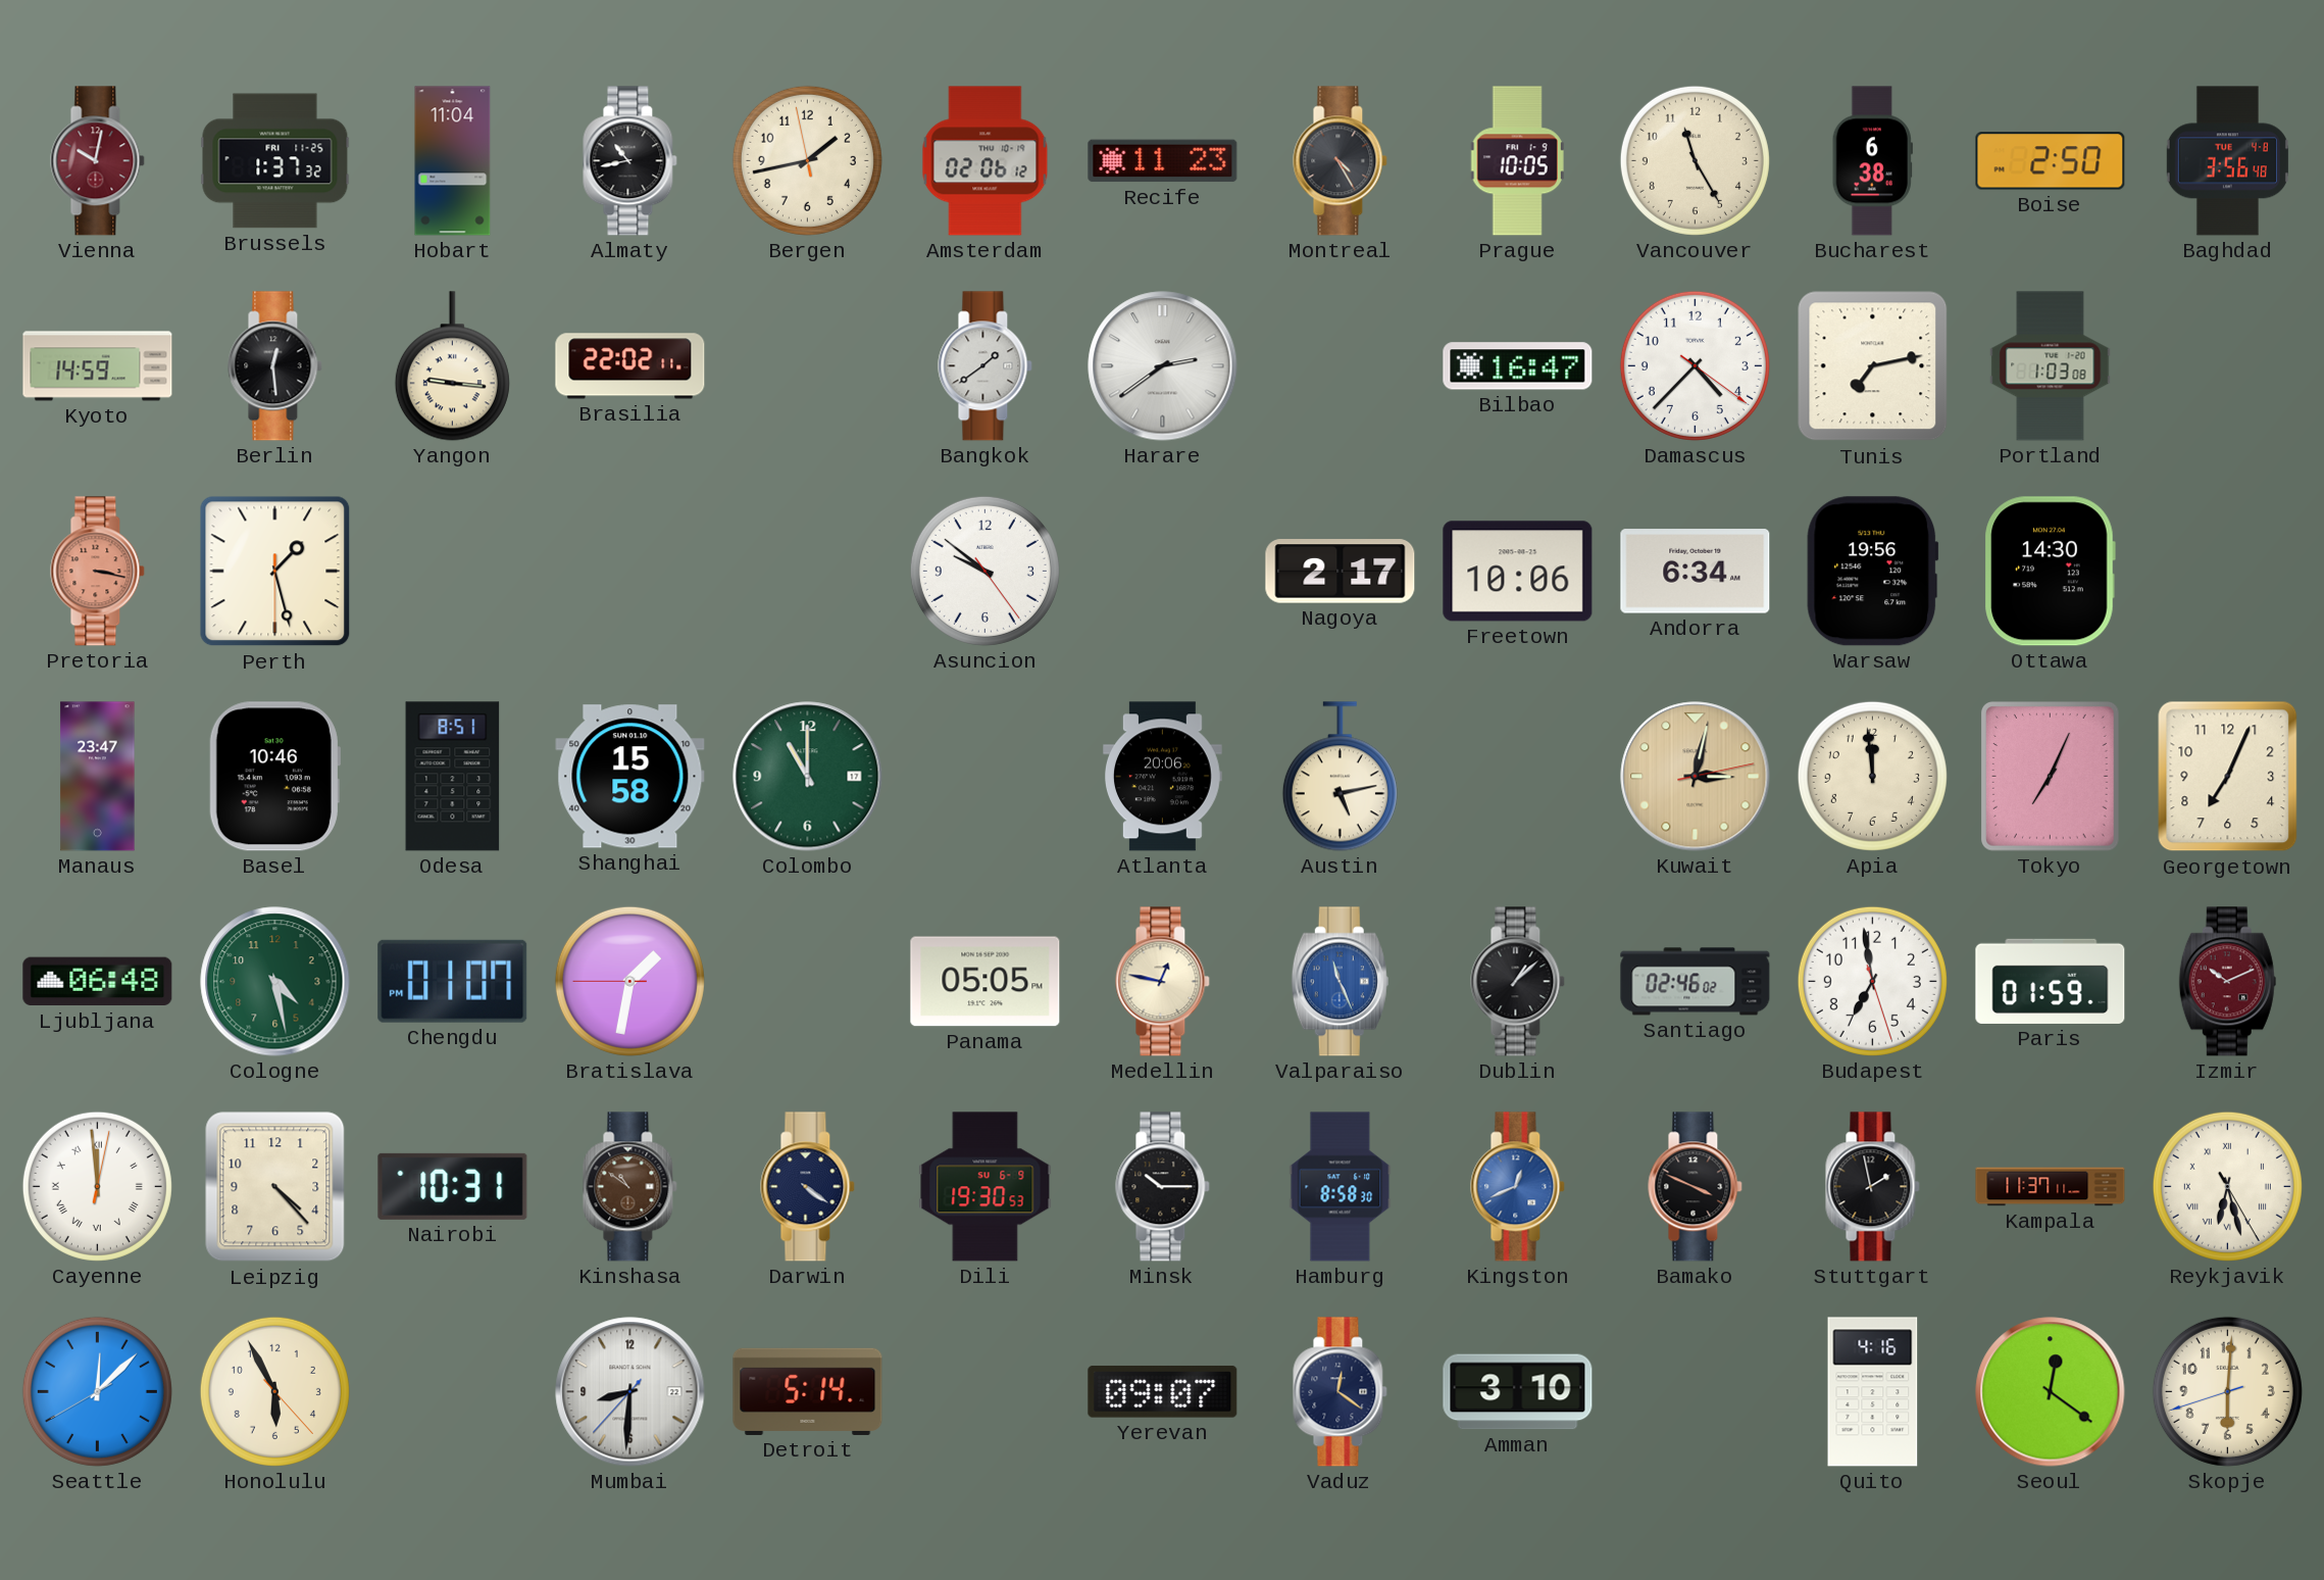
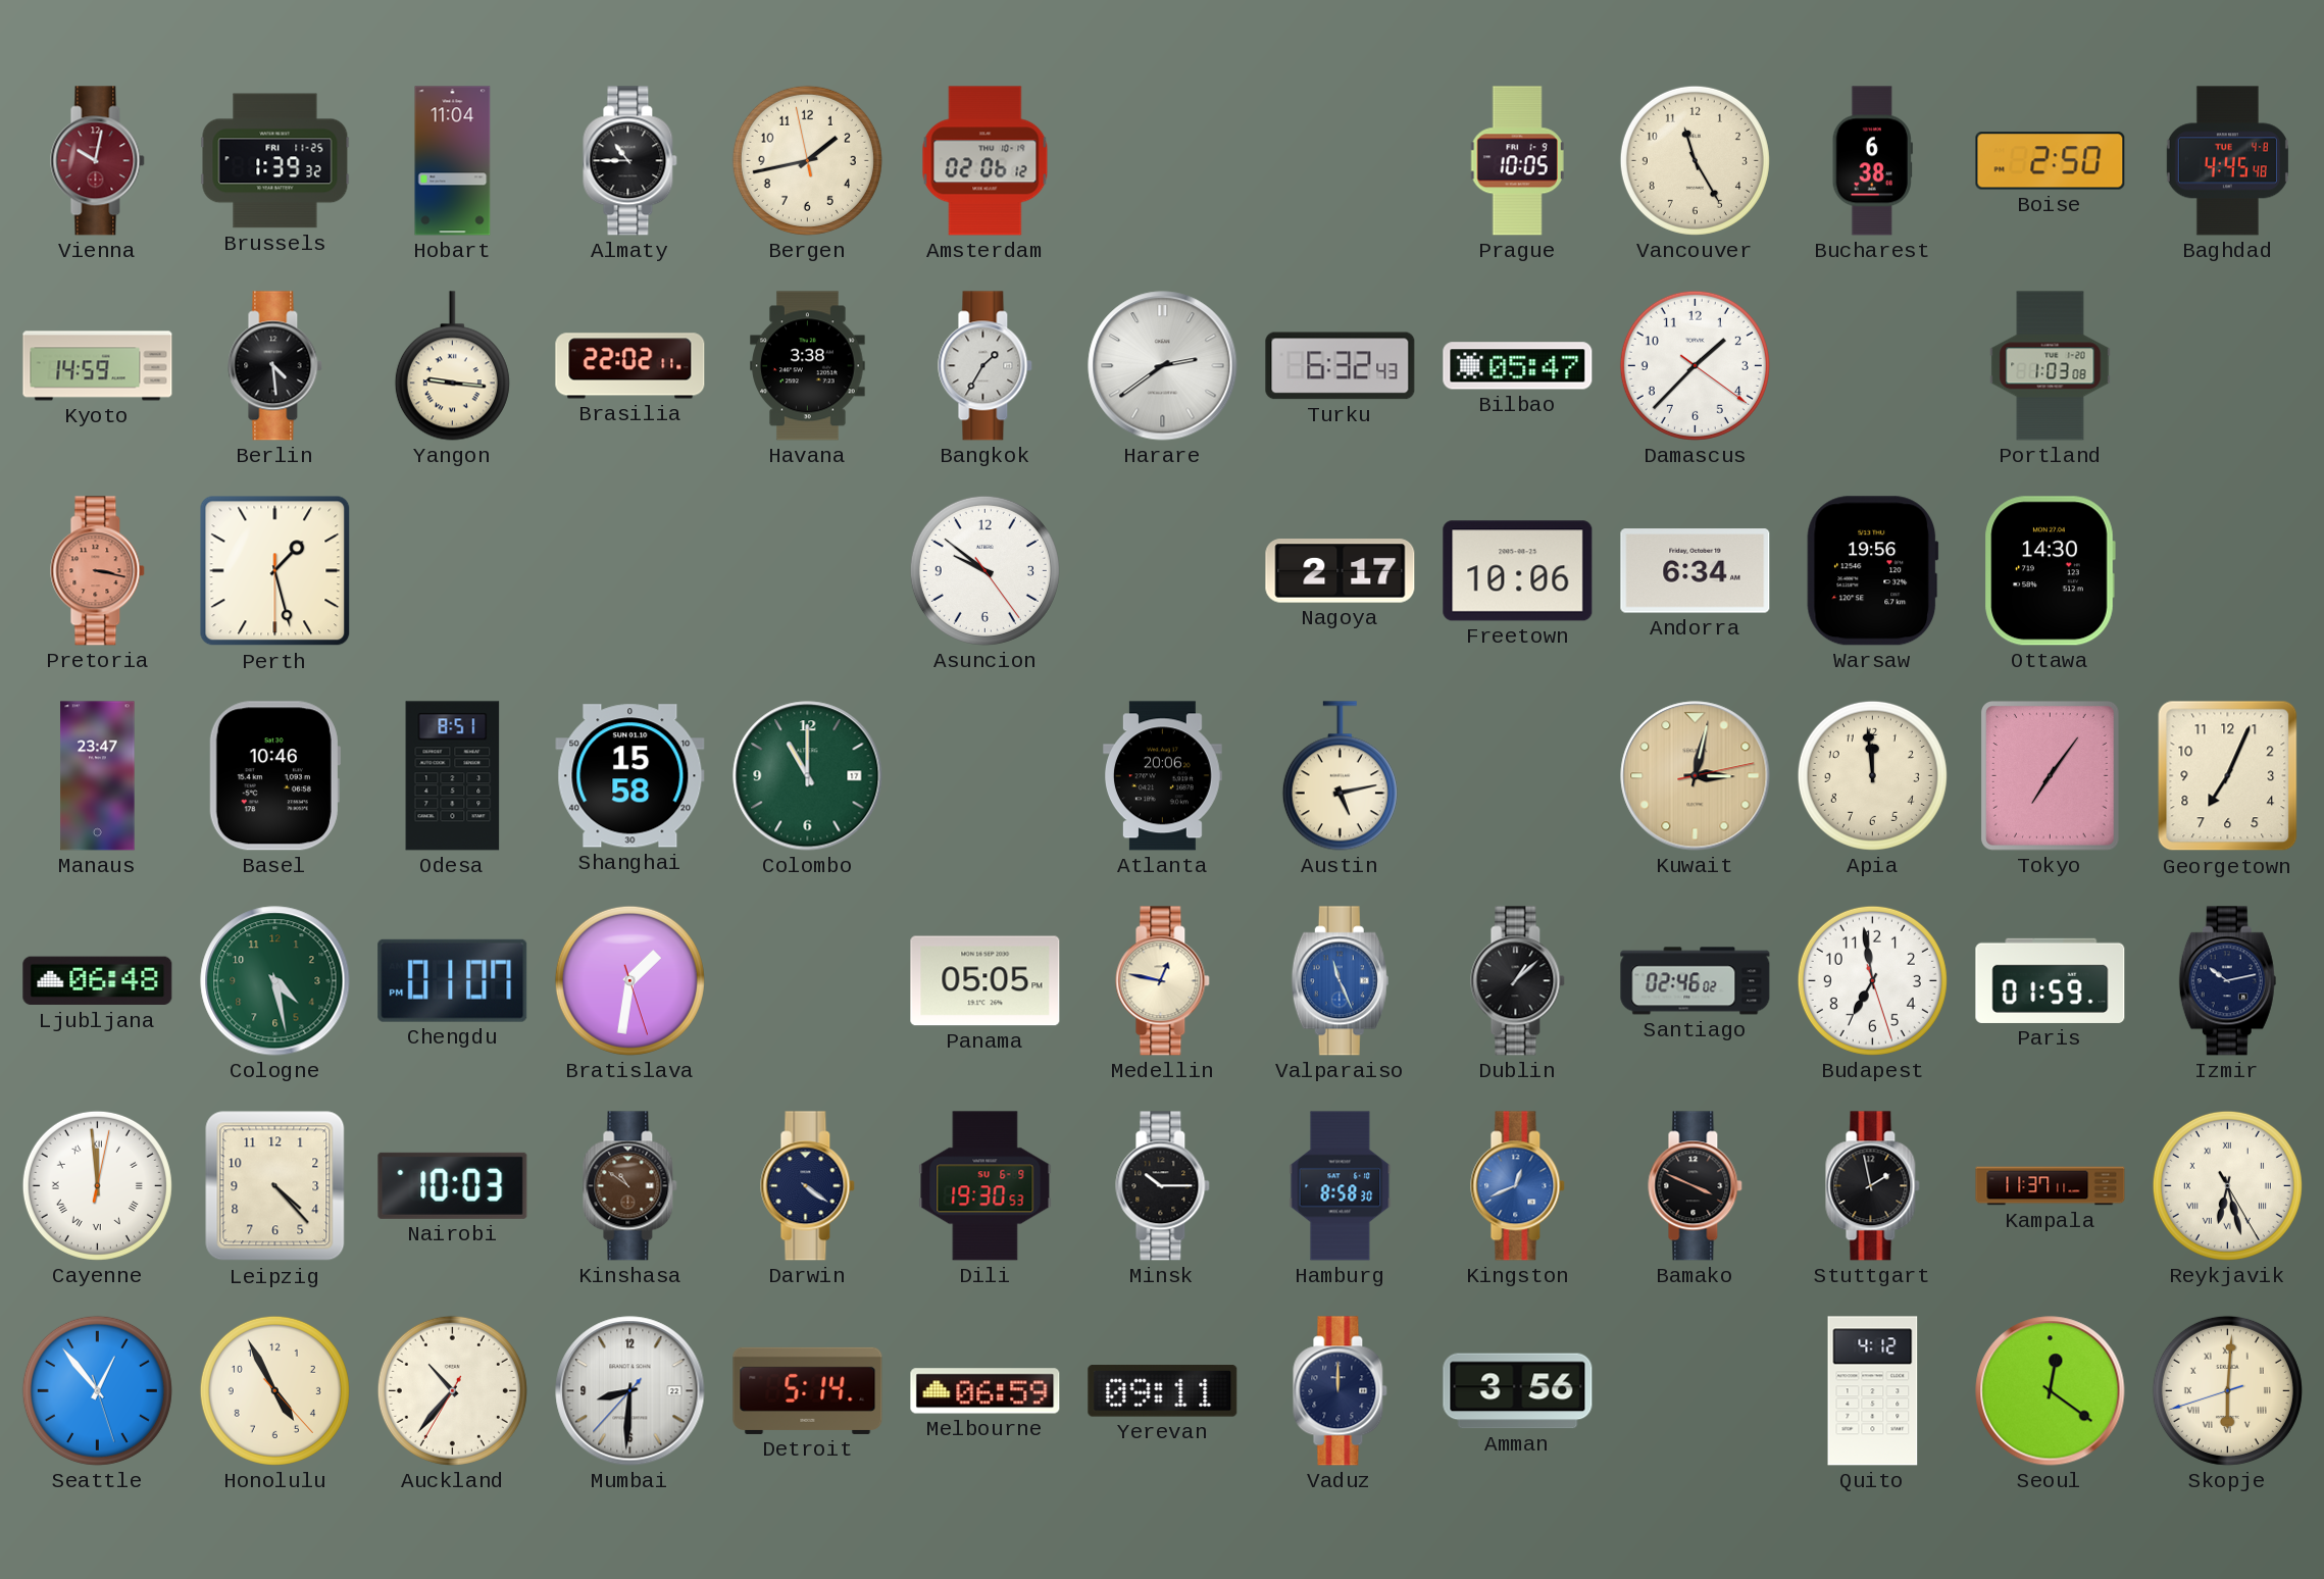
Brussels: 1:37 -> 1:39 (275, 161)
Almaty: 10:43 -> 10:45 (630, 161)
Recife: 11:23 -> none (1163, 161)
Montreal: 4:25 -> none (1341, 161)
Baghdad: 3:56 -> 4:45 (2227, 161)
Berlin: 12:29 -> 4:29 (275, 366)
Havana: none -> 3:38 (808, 366)
Bangkok: 1:39 -> 1:35 (986, 366)
Turku: none -> 6:32 (1341, 366)
Bilbao: 16:47 -> 05:47 (1518, 366)
Damascus: 4:37 -> 1:37 (1695, 365)
Tunis: 7:13 -> none (1873, 366)
Tokyo: 7:04 -> 7:06 (2051, 776)
Bratislava: 1:31:45 -> 1:31:27 (629, 980)
Izmir: 10:11 -> 10:13 (2227, 981)
Izmir dial: burgundy -> navy (2227, 981)
Nairobi: 10:31 -> 10:03 (453, 1185)
Seattle: 12:07 -> 12:53 (97, 1390)
Honolulu: 5:55 -> 4:55 (274, 1390)
Auckland: none -> 10:36 (452, 1390)
Melbourne: none -> 06:59 (986, 1391)
Yerevan: 09:07 -> 09:11 (1163, 1390)
Vaduz: 12:21 -> 12:00 (1341, 1391)
Amman: 3:10 -> 3:56 (1518, 1391)
Quito: 4:16 -> 4:12 (1873, 1391)
Skopje numerals: Arabic -> Roman (2227, 1390)
